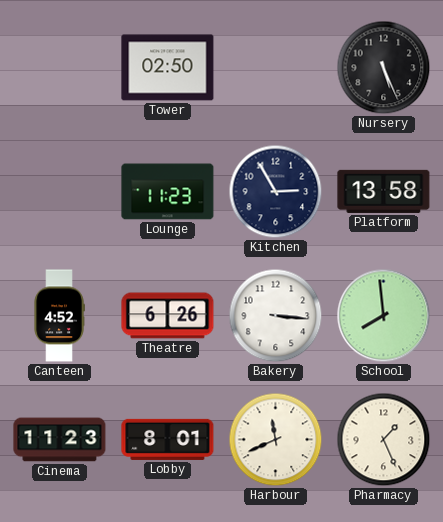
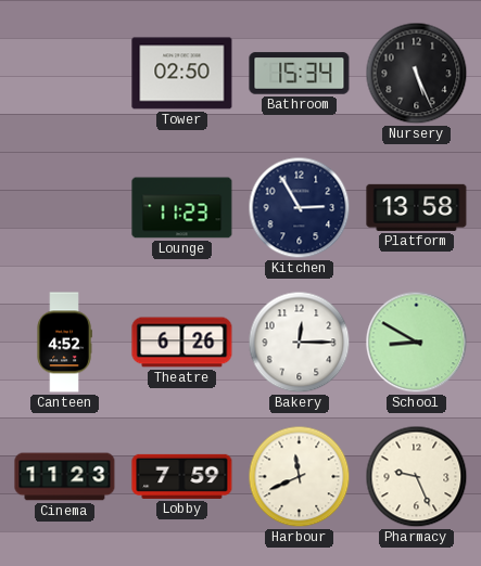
Bathroom: none -> 15:34 (300, 74)
Bakery: 3:16 -> 12:15 (300, 343)
School: 7:59 -> 8:50 (417, 343)
Lobby: 8:01 -> 7:59 (182, 476)
Pharmacy: 1:26 -> 9:26 (417, 477)
